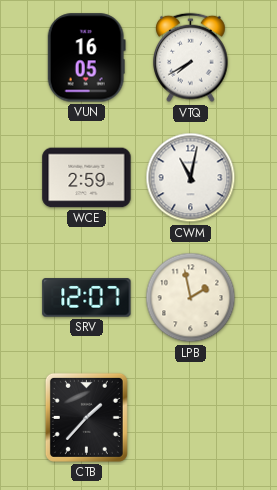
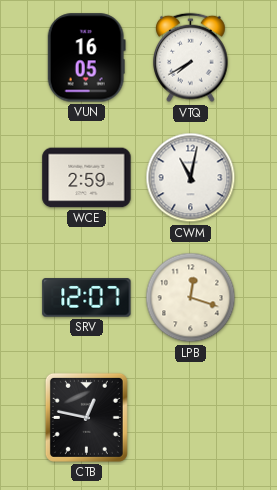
LPB: 1:58 -> 12:18 (191, 298)
CTB: 1:37 -> 12:47 (86, 417)
